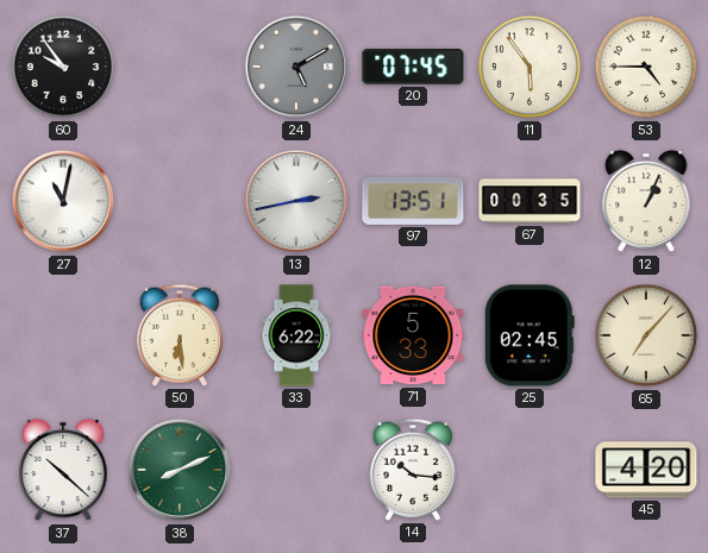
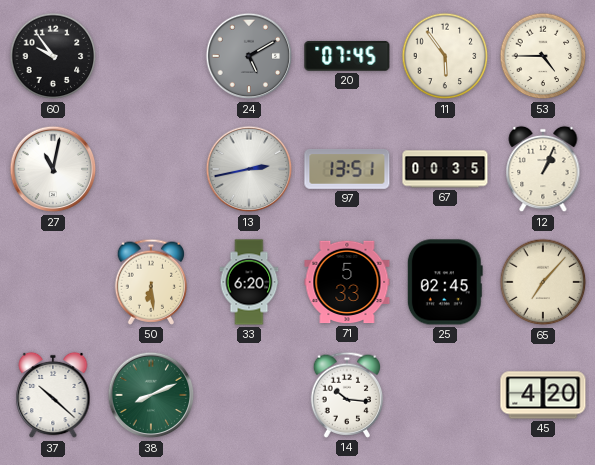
33: 6:22 -> 6:20 (249, 282)
